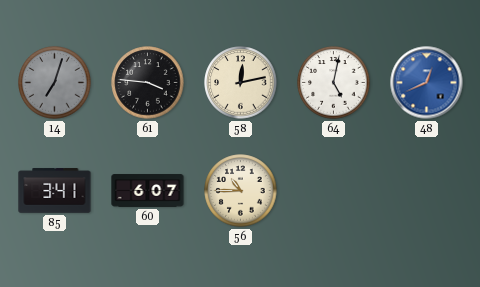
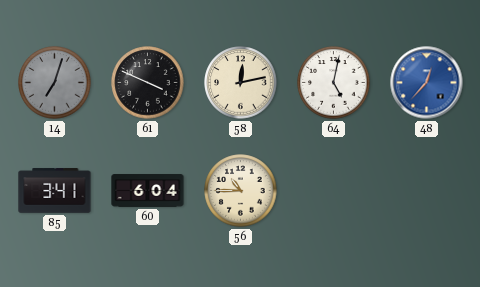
61: 3:46 -> 3:49 (148, 83)
48: 12:41 -> 12:37 (427, 83)
60: 6:07 -> 6:04 (148, 191)
